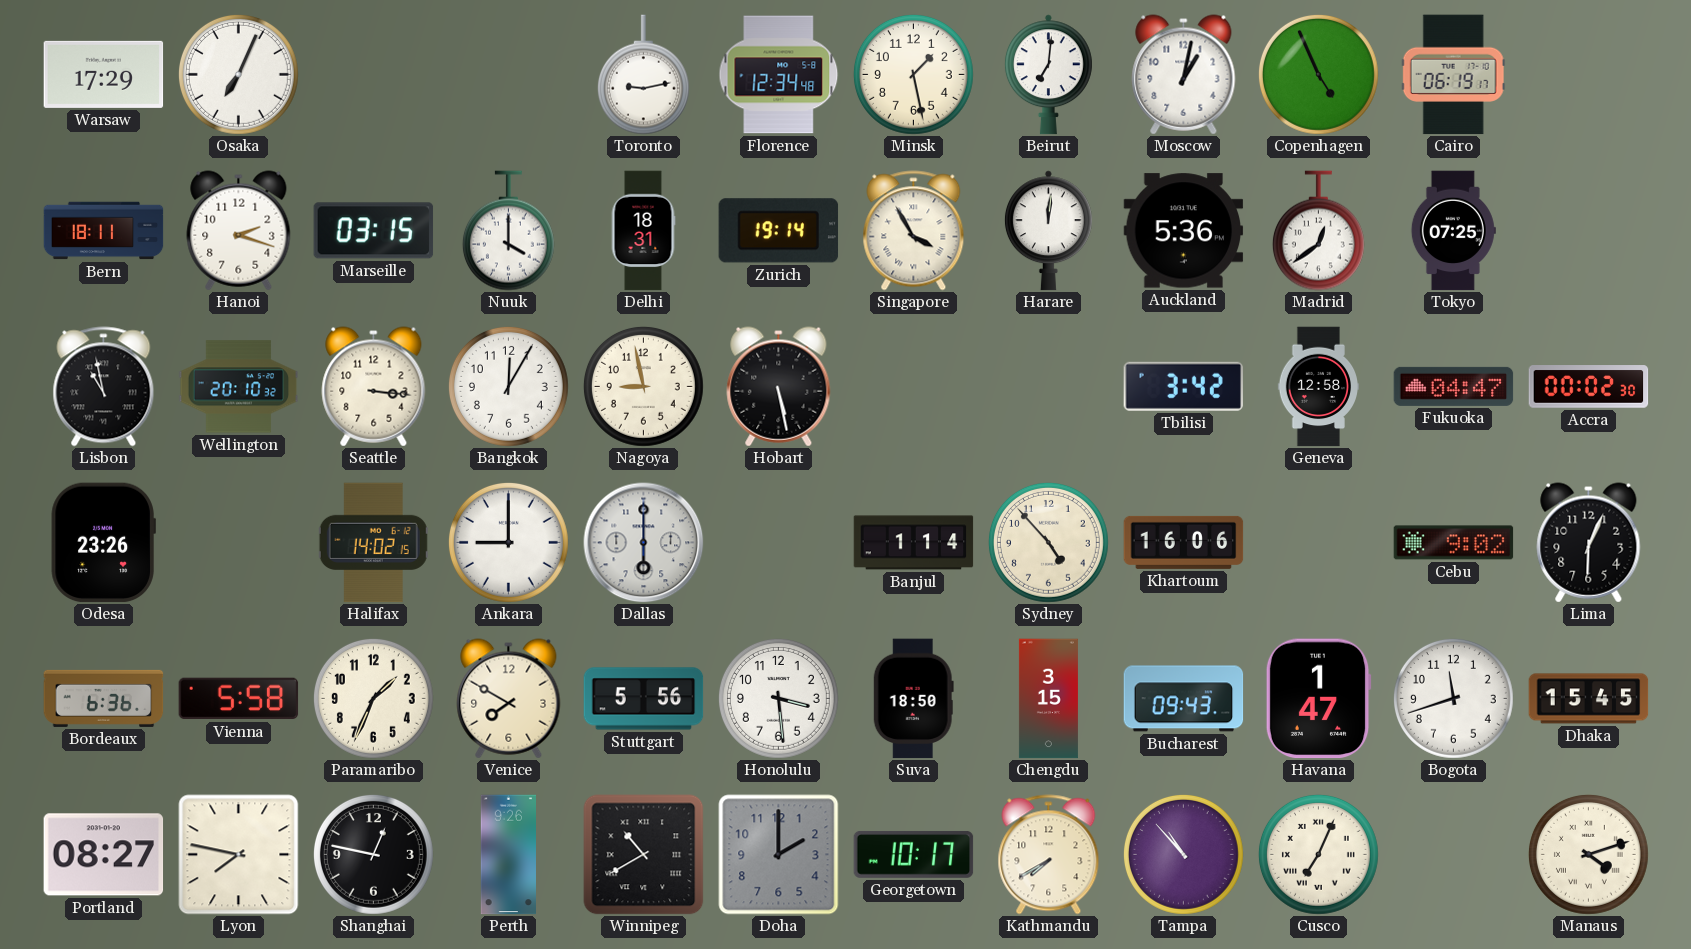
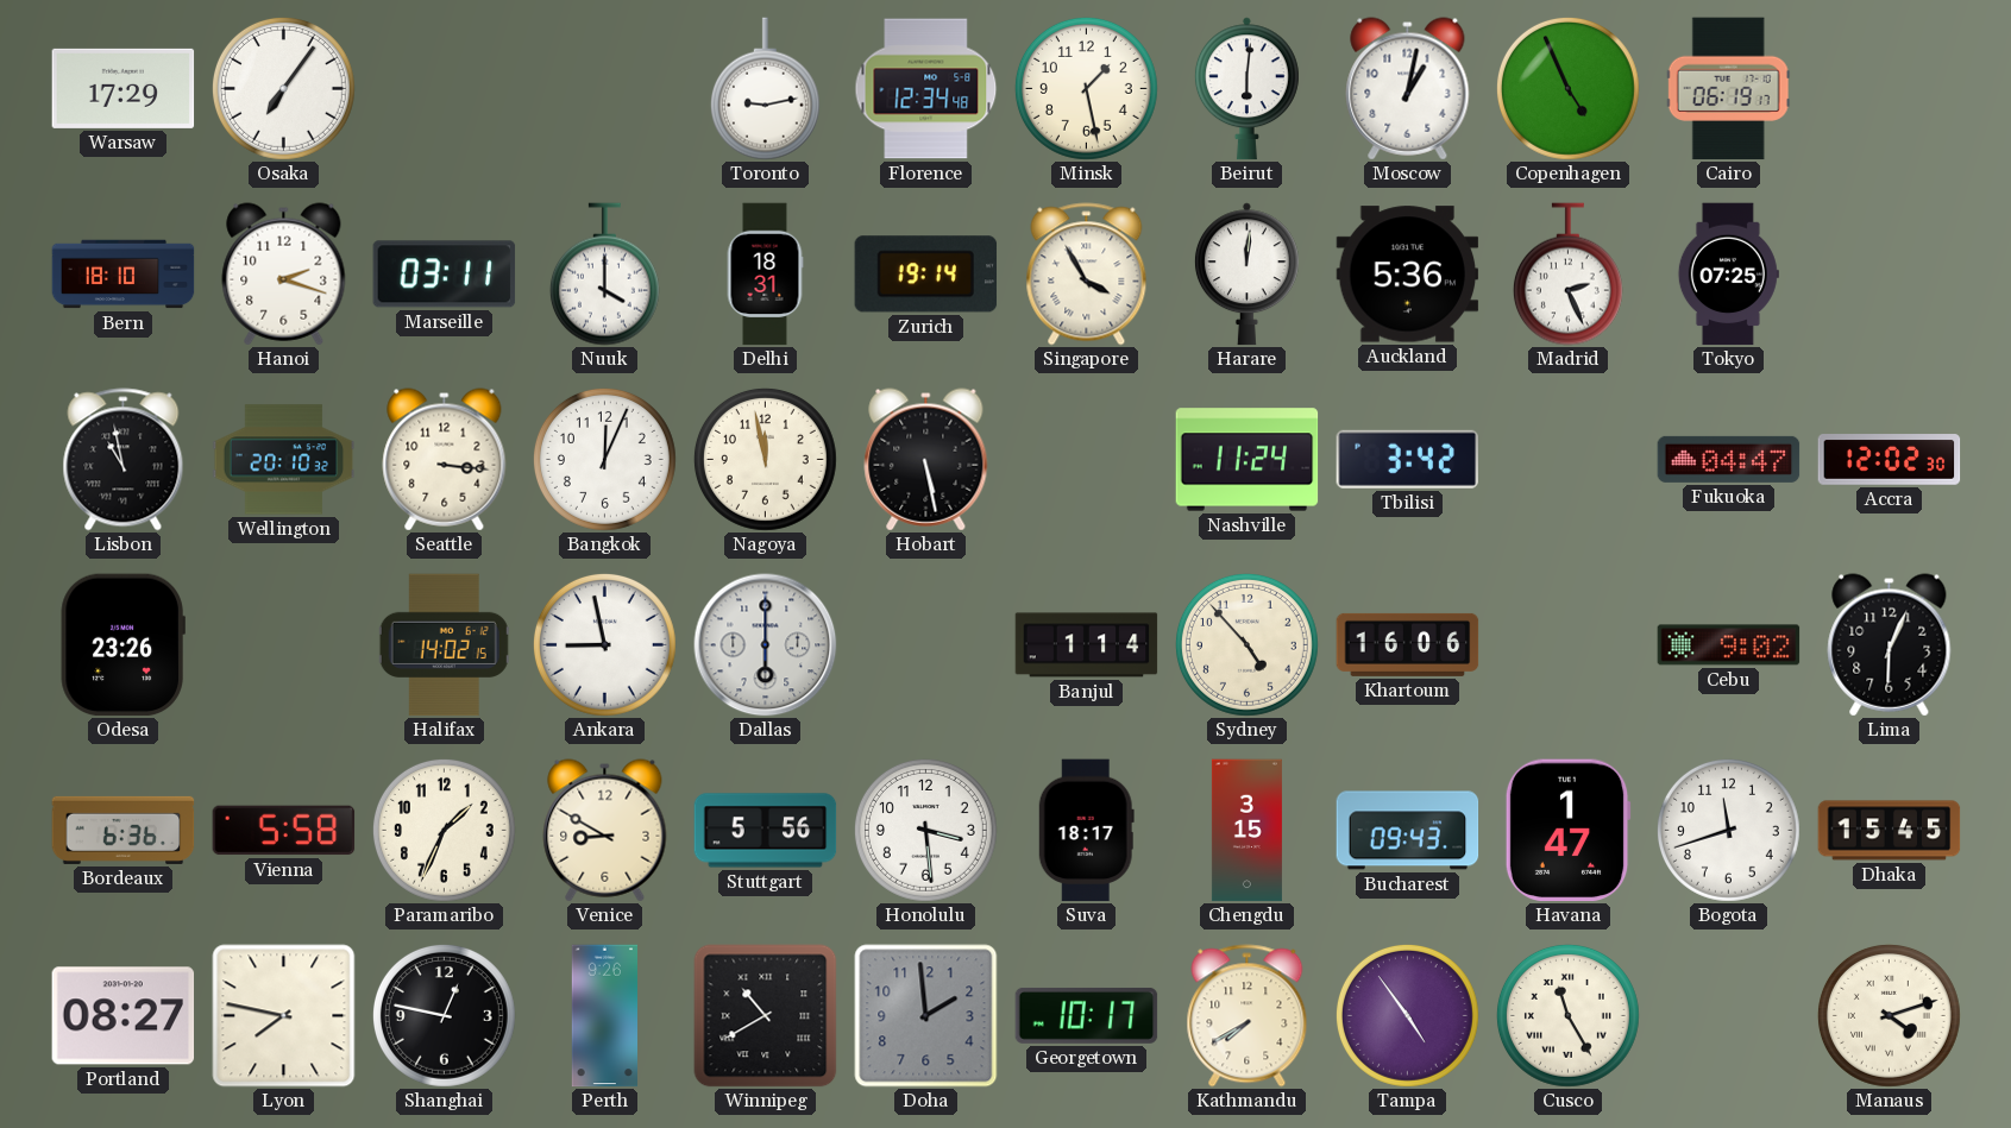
Osaka: 7:04 -> 7:06 (283, 88)
Beirut: 7:01 -> 6:01 (1246, 89)
Bern: 18:11 -> 18:10 (124, 275)
Marseille: 03:15 -> 03:11 (445, 275)
Madrid: 12:39 -> 2:26 (1567, 275)
Bangkok: 12:05 -> 12:04 (604, 459)
Nagoya: 8:58 -> 11:58 (765, 459)
Nashville: none -> 11:24 (1248, 460)
Geneva: 12:58 -> none (1318, 387)
Accra: 00:02 -> 12:02 (1890, 460)
Ankara: 9:00 -> 8:58 (604, 644)
Venice: 7:50 -> 8:50 (605, 831)
Suva: 18:50 -> 18:17 (1086, 831)
Doha: 2:00 -> 1:59 (926, 1016)
Tampa: 10:53 -> 4:54 (1407, 1015)
Cusco: 7:04 -> 11:25 (1567, 1015)
